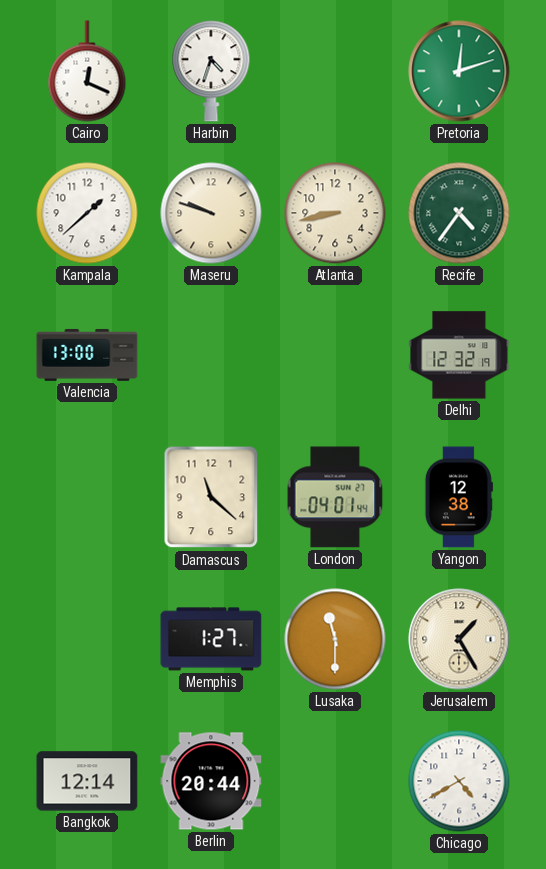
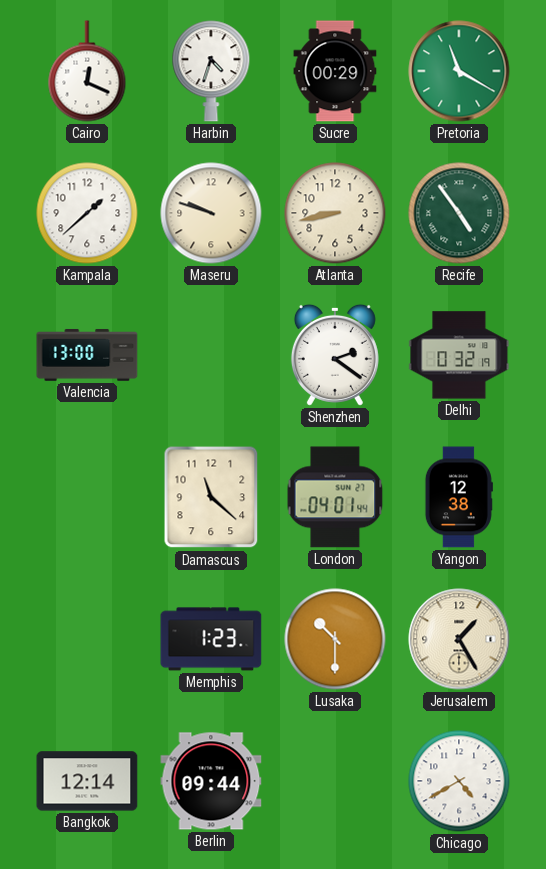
Sucre: none -> 00:29 (335, 71)
Pretoria: 12:12 -> 11:20 (459, 71)
Recife: 4:36 -> 4:54 (459, 213)
Shenzhen: none -> 2:21 (335, 355)
Delhi: 12:32 -> 0:32 (459, 355)
Memphis: 1:27 -> 1:23 (211, 639)
Lusaka: 11:30 -> 10:30 (335, 639)
Berlin: 20:44 -> 09:44 (211, 781)
